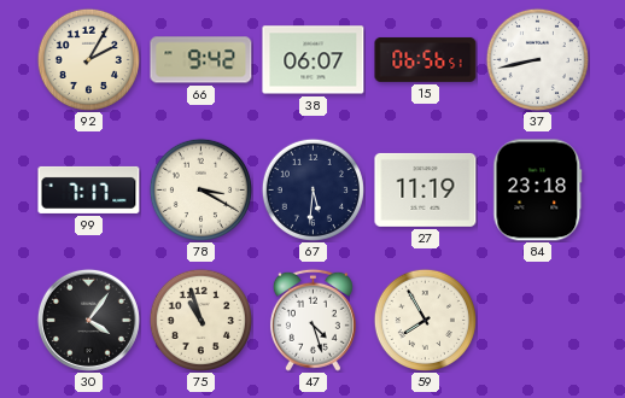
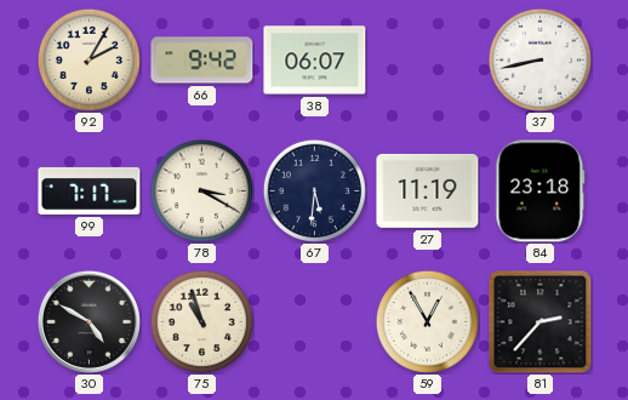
15: 06:56 -> none (426, 59)
30: 4:06 -> 4:50 (89, 321)
47: 4:27 -> none (312, 320)
59: 7:55 -> 12:55 (427, 321)
81: none -> 2:37 (541, 322)
